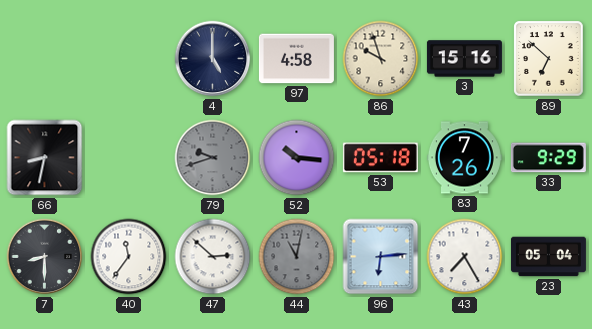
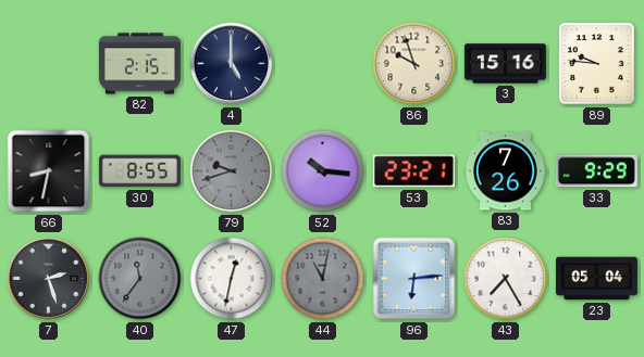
82: none -> 2:15 (139, 64)
97: 4:58 -> none (296, 59)
89: 6:52 -> 9:46 (597, 64)
30: none -> 8:55 (139, 171)
53: 05:18 -> 23:21 (413, 171)
7: 8:30 -> 2:27 (49, 279)
40 dial: white -> grey (140, 279)
47: 2:52 -> 12:32 (232, 279)
